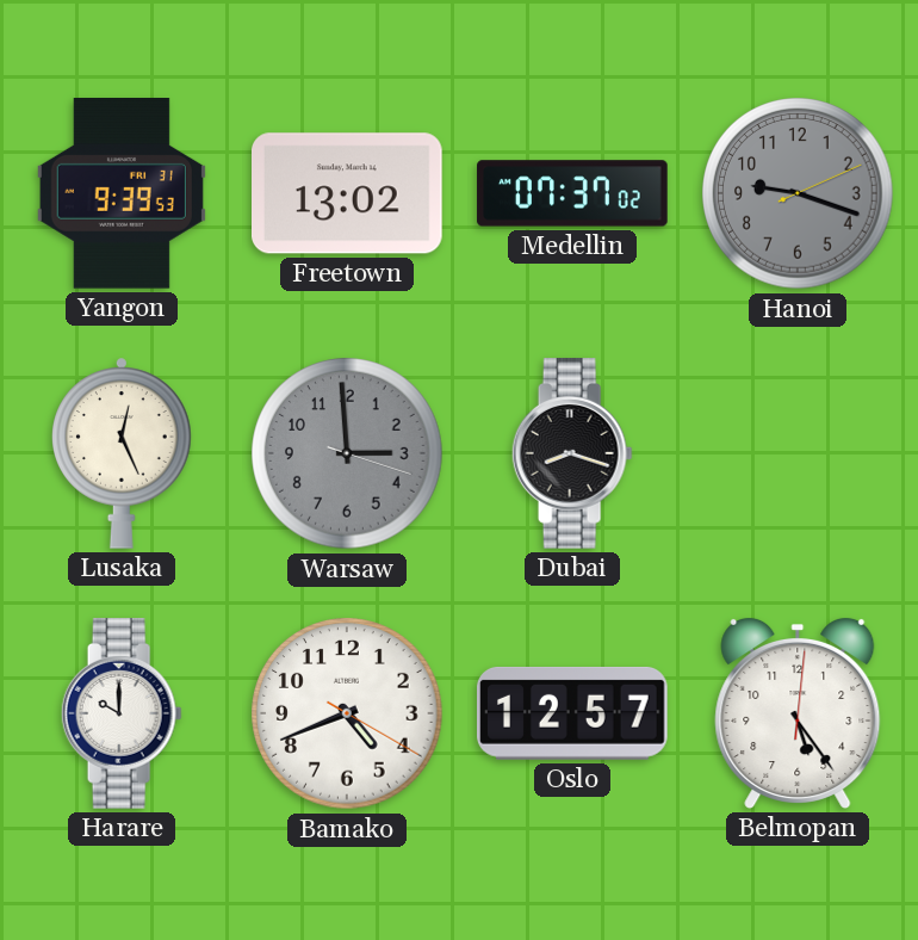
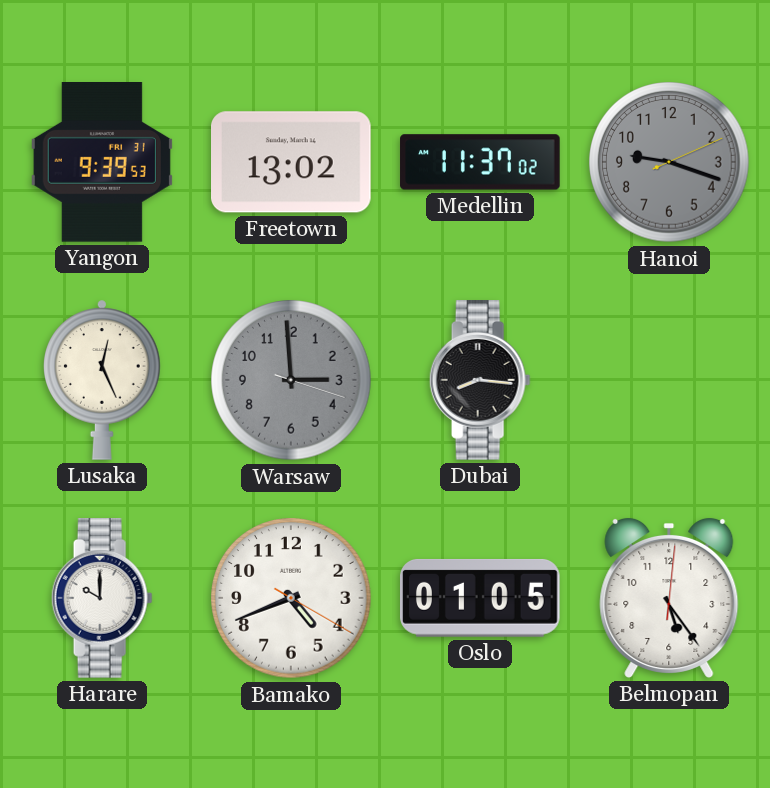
Medellin: 07:37 -> 11:37 (480, 162)
Dubai: 8:18 -> 8:16 (480, 380)
Oslo: 12:57 -> 01:05 (481, 598)
